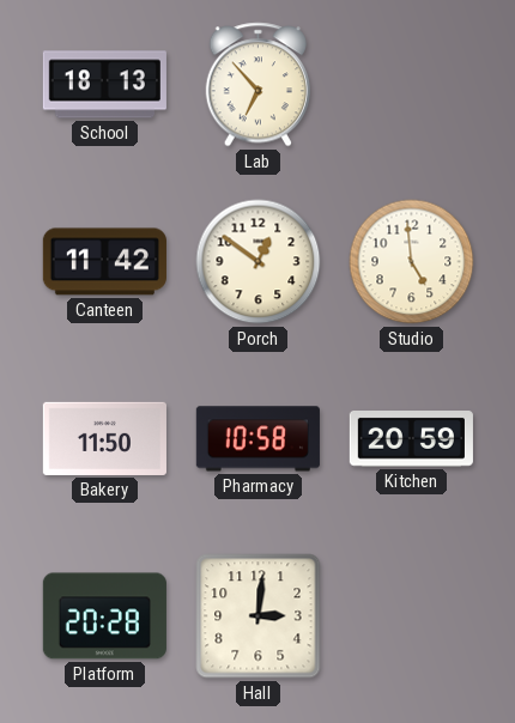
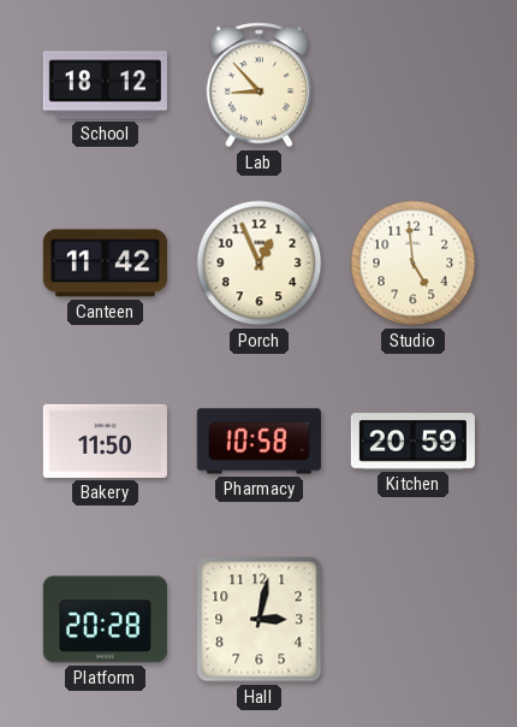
School: 18:13 -> 18:12 (105, 85)
Lab: 6:53 -> 8:53 (258, 85)
Porch: 12:51 -> 12:56 (260, 264)
Hall: 3:01 -> 3:02 (260, 620)
